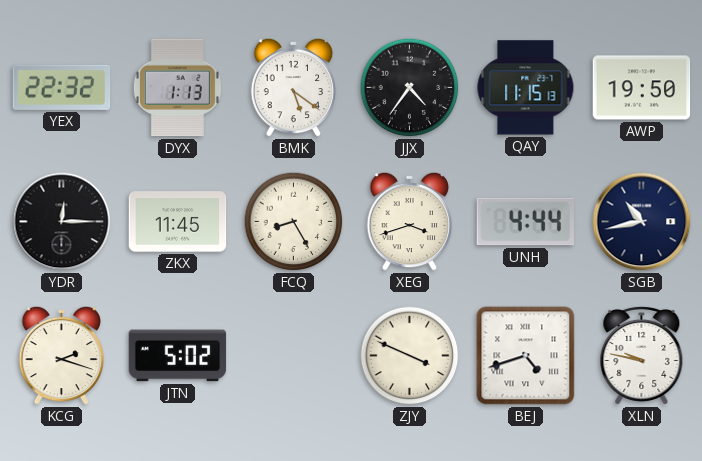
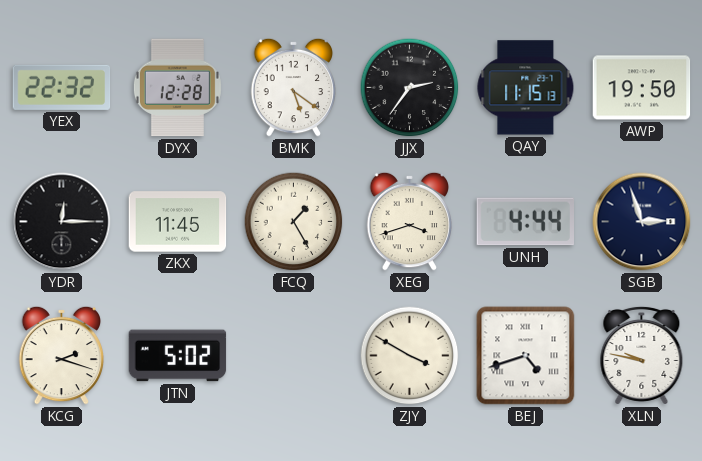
DYX: 1:13 -> 12:28 (177, 88)
JJX: 4:36 -> 2:36 (410, 88)
FCQ: 8:25 -> 1:25 (294, 222)
SGB: 10:43 -> 2:57 (642, 222)
ZJY: 3:49 -> 3:50 (410, 356)
